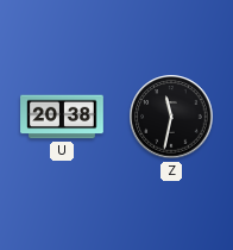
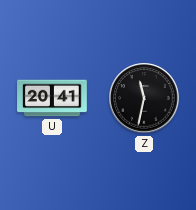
U: 20:38 -> 20:41 (52, 98)
